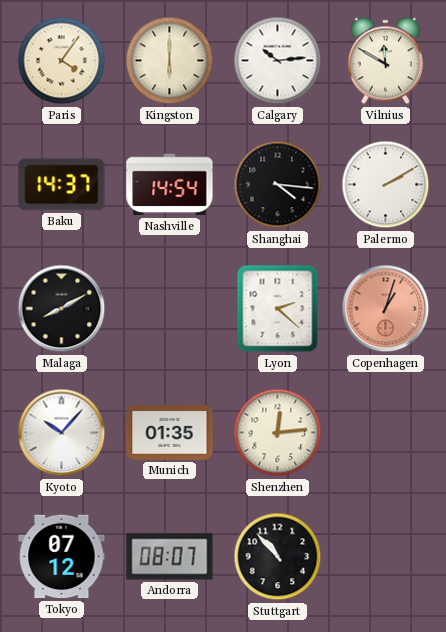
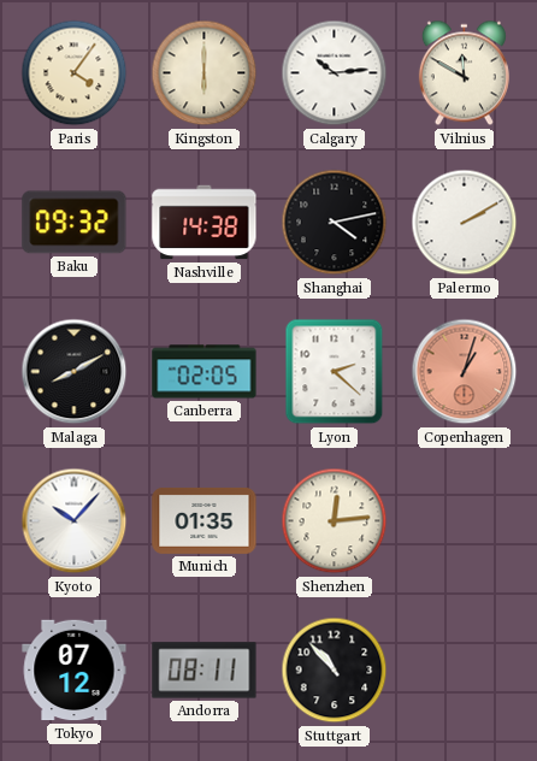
Baku: 14:37 -> 09:32 (75, 223)
Nashville: 14:54 -> 14:38 (205, 223)
Shanghai: 4:16 -> 4:13 (335, 223)
Canberra: none -> 02:05 (205, 372)
Andorra: 08:07 -> 08:11 (205, 671)
